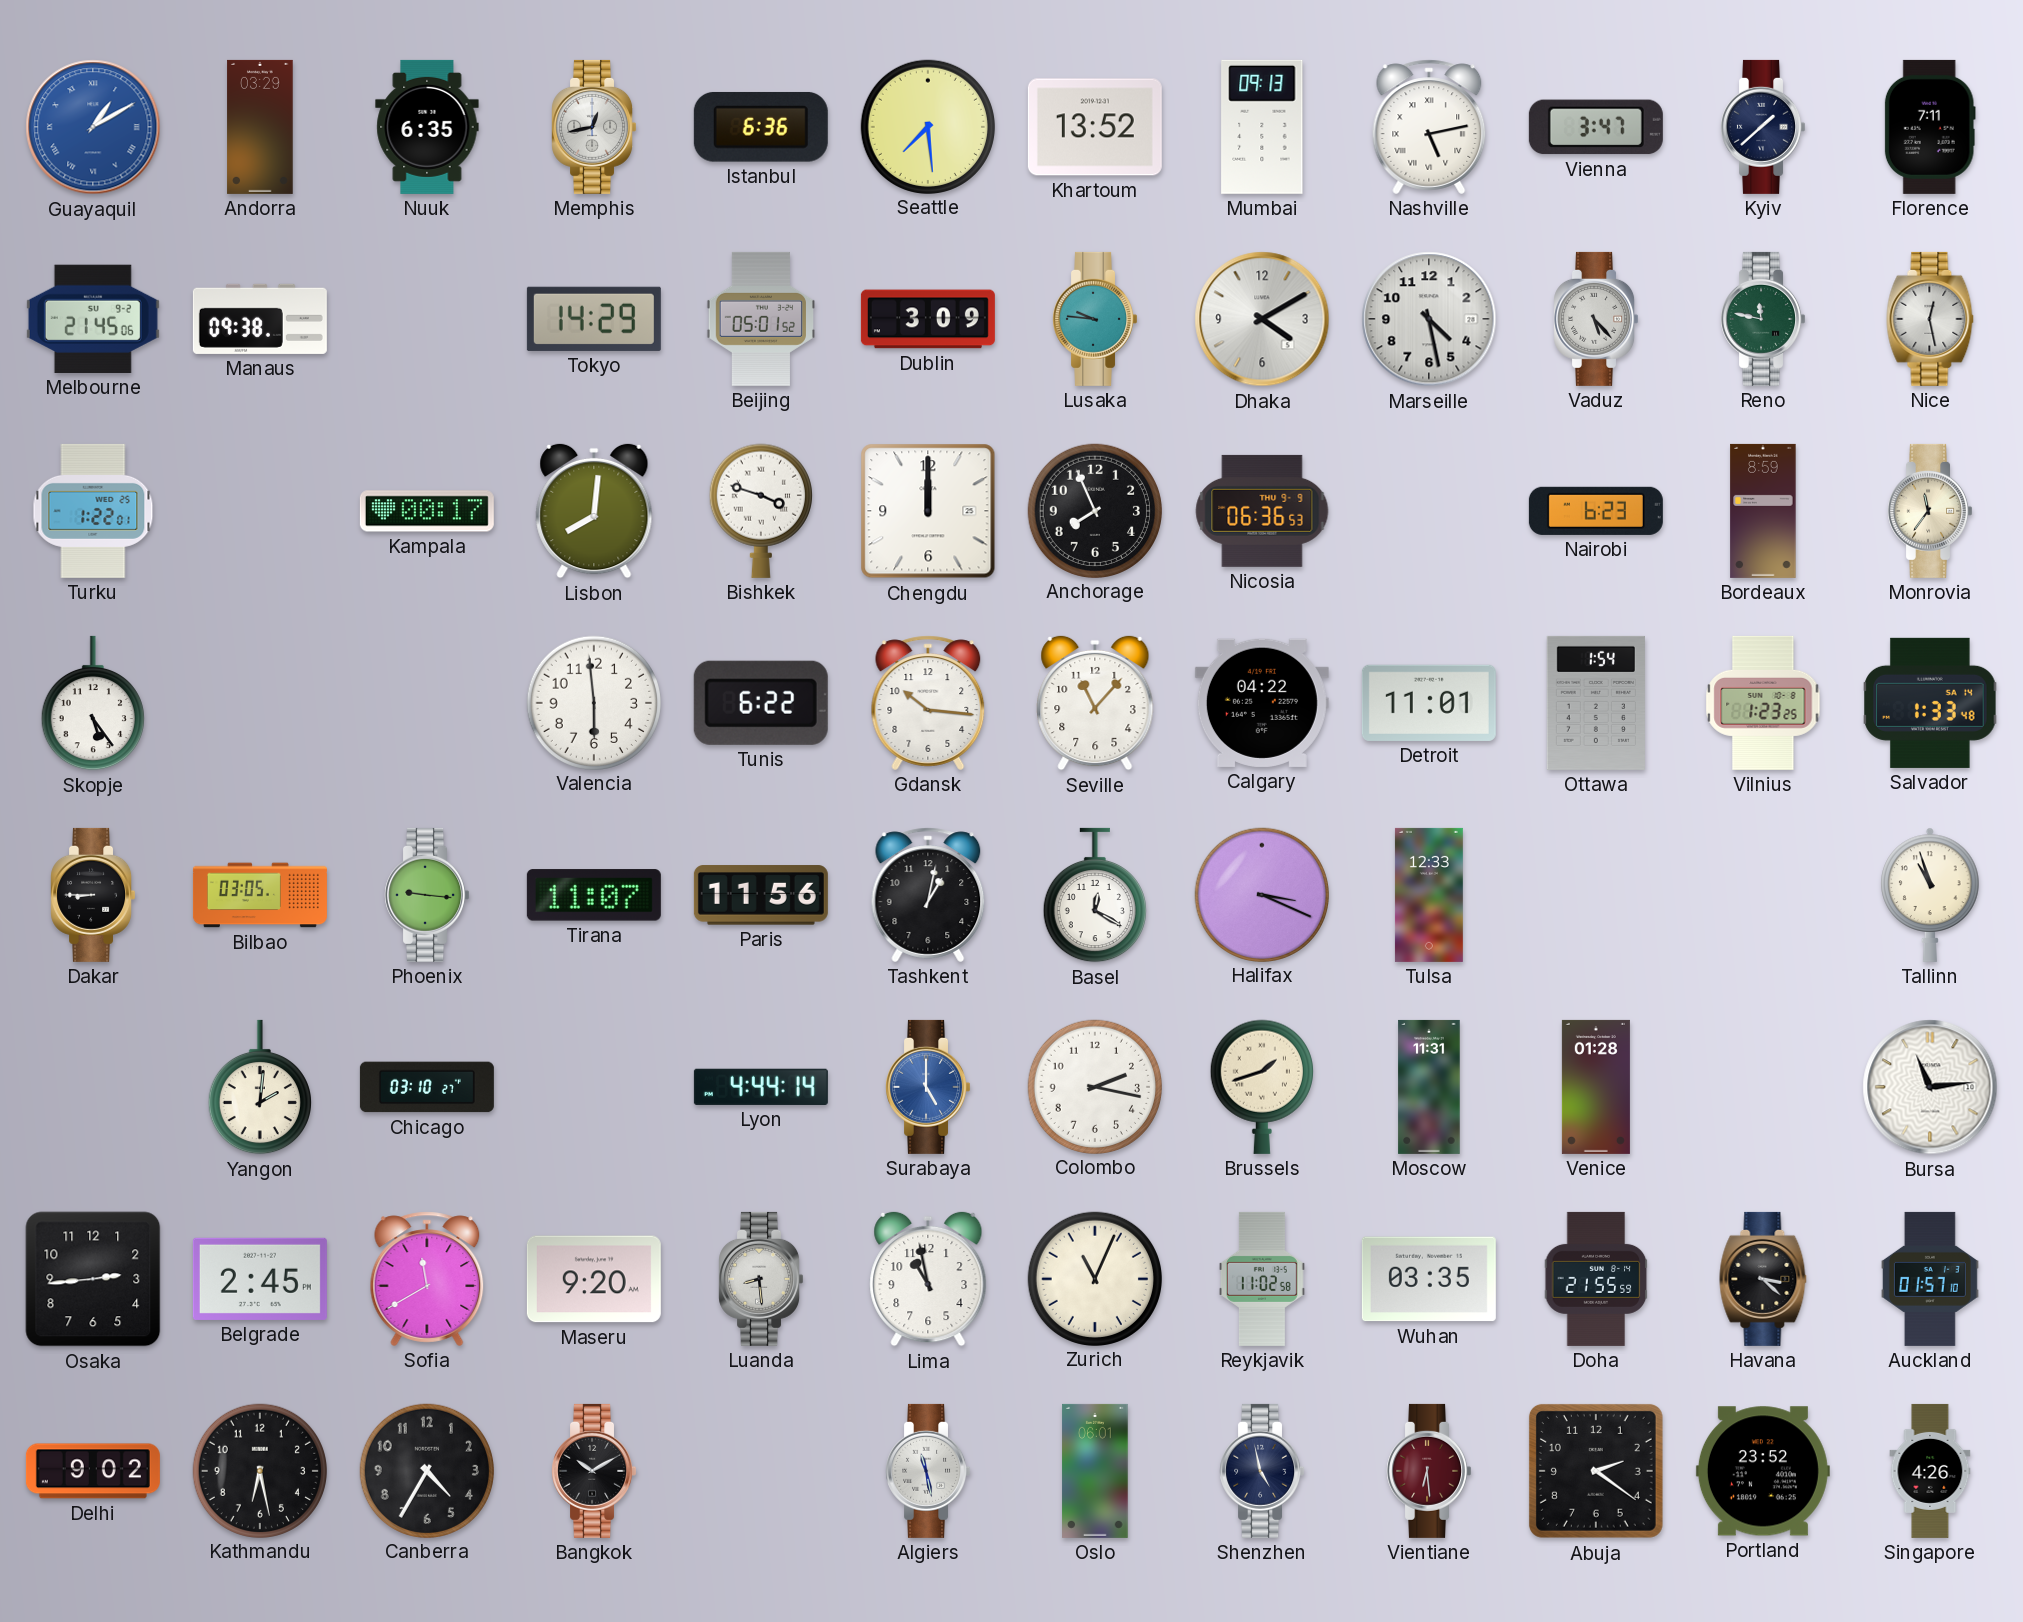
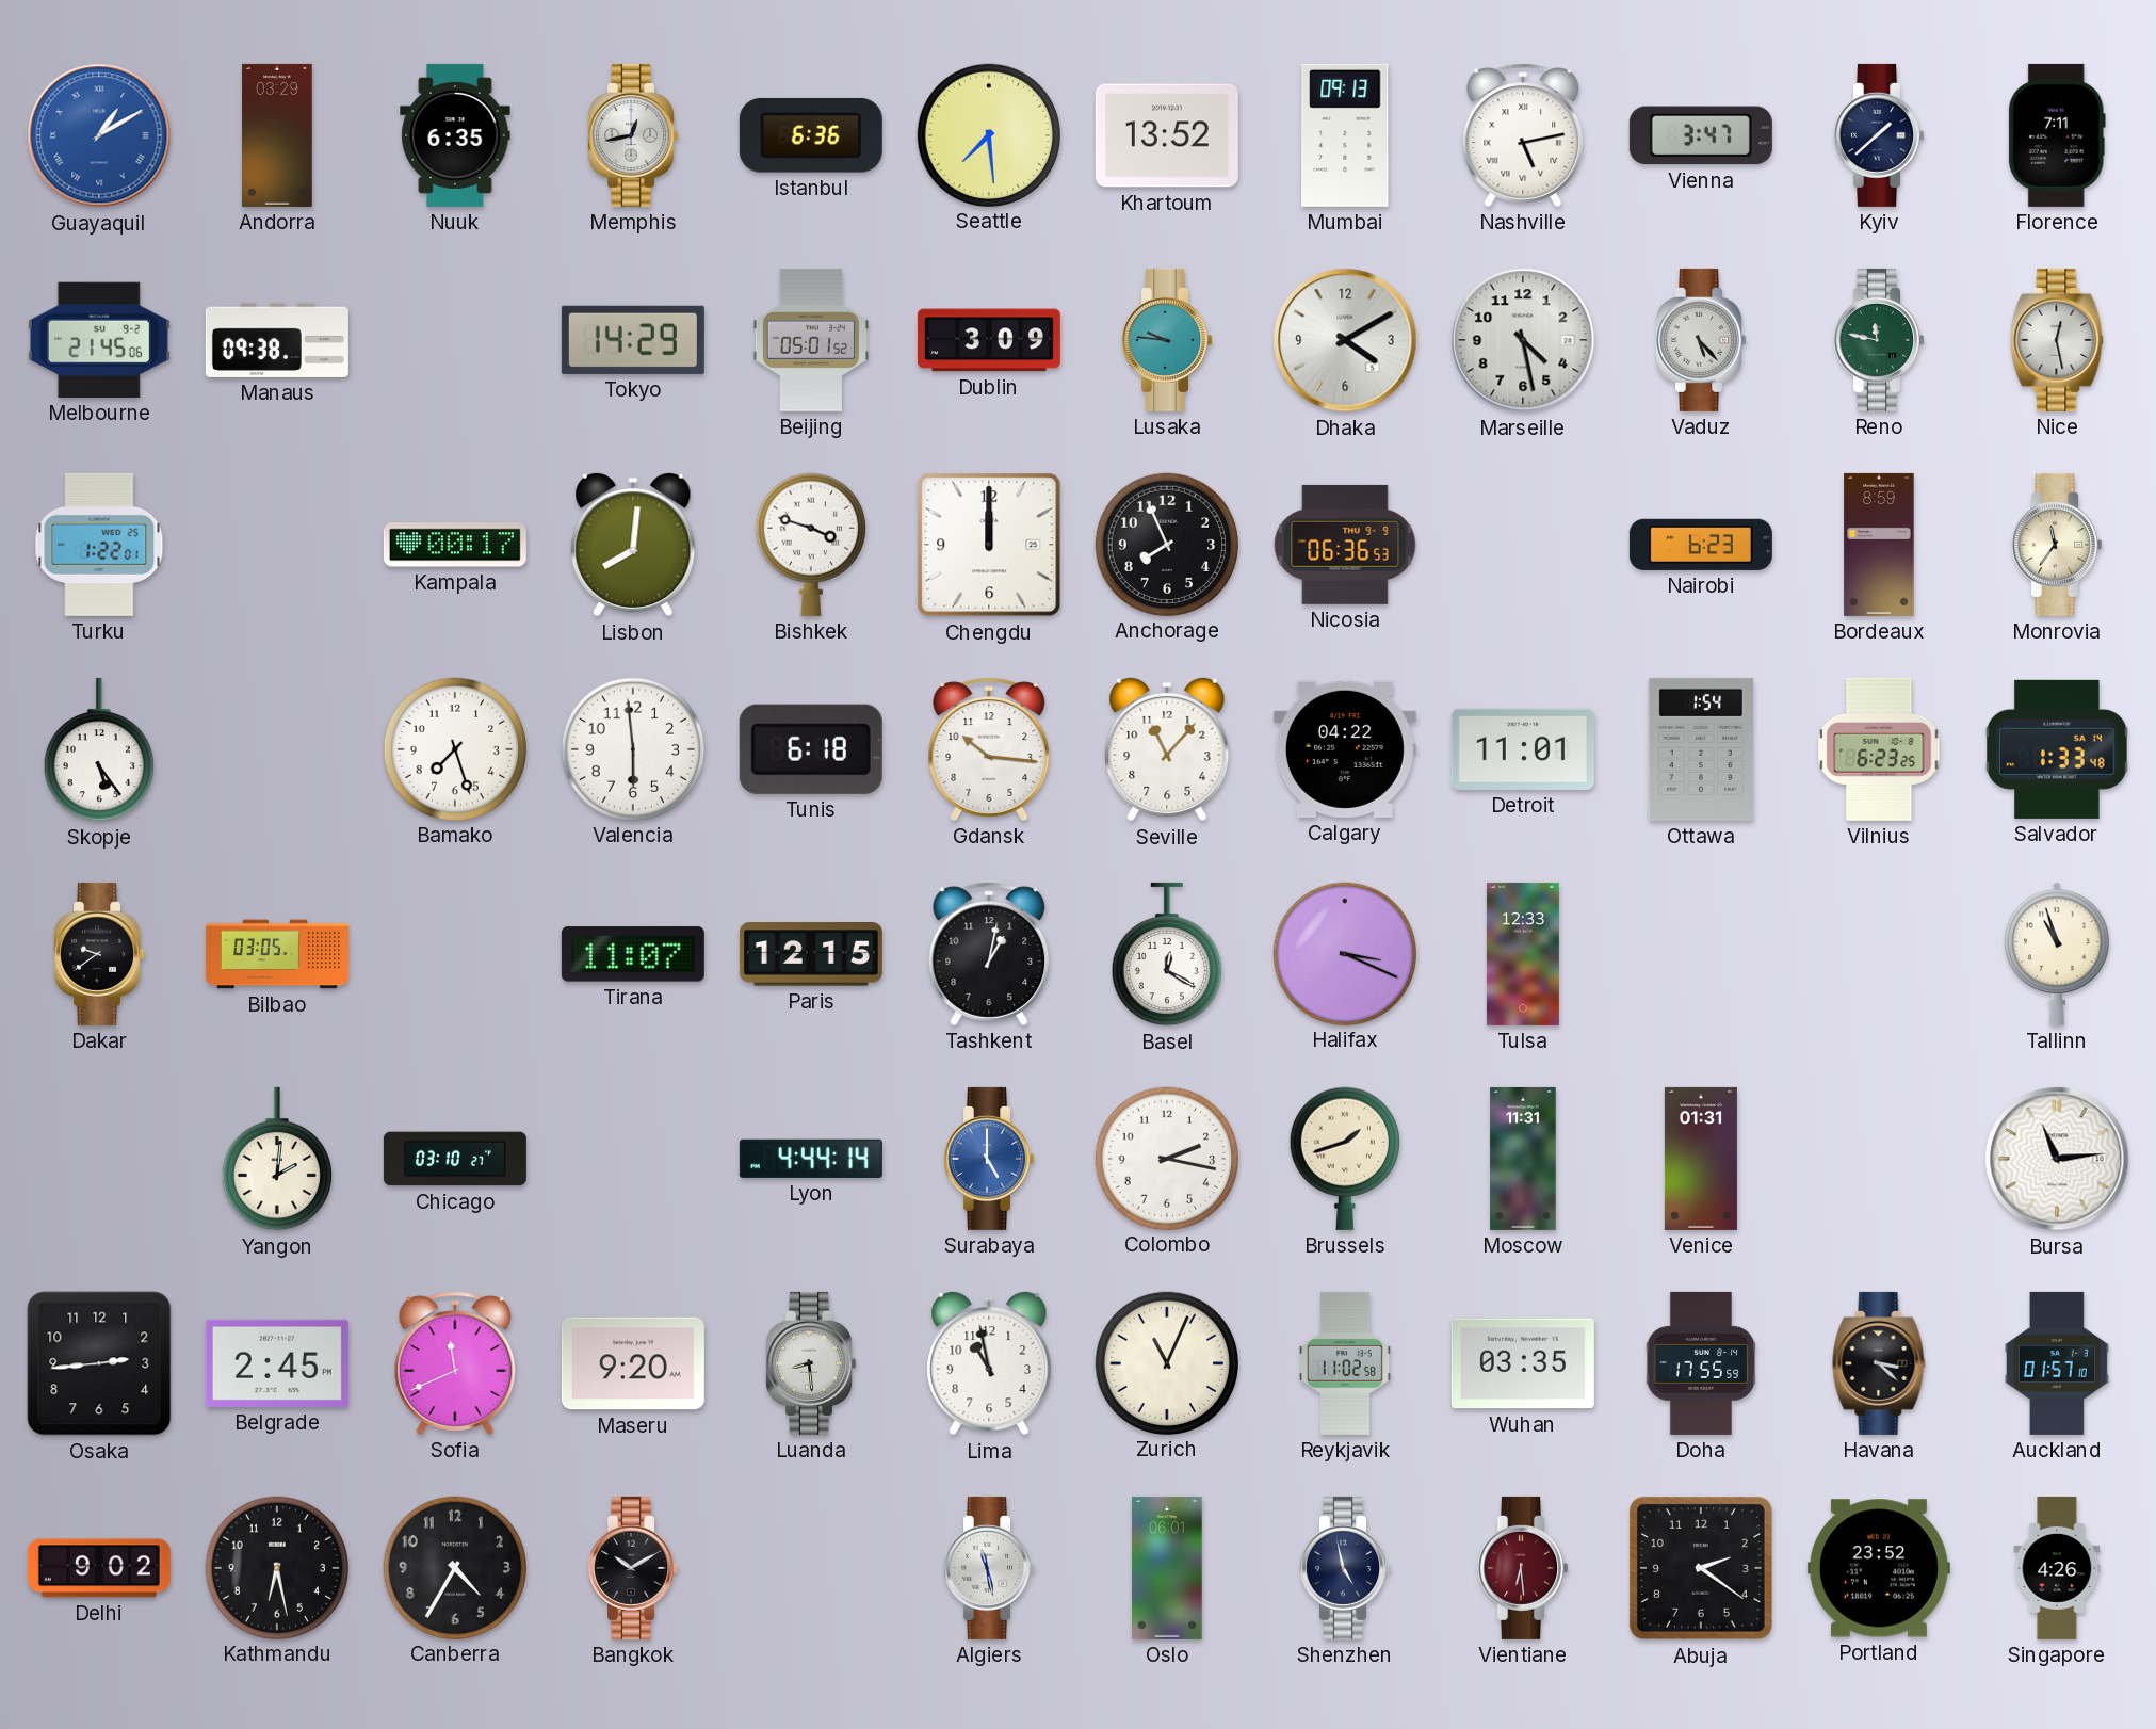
Bamako: none -> 7:27 (454, 748)
Tunis: 6:22 -> 6:18 (811, 749)
Vilnius: 1:23 -> 6:23 (1879, 749)
Dakar: 8:45 -> 9:39 (99, 954)
Phoenix: 9:16 -> none (427, 895)
Paris: 11:56 -> 12:15 (811, 954)
Venice: 01:28 -> 01:31 (1701, 1159)
Sofia: 11:40 -> 11:41 (455, 1363)
Doha: 21:55 -> 17:55 (1701, 1363)
